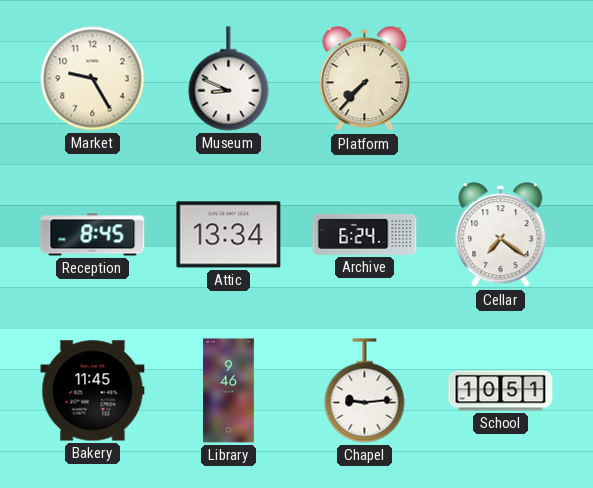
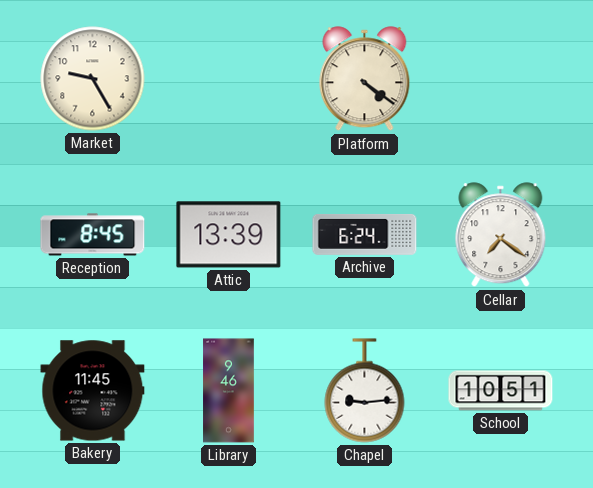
Museum: 8:49 -> none (229, 79)
Platform: 7:37 -> 4:21 (365, 79)
Attic: 13:34 -> 13:39 (229, 235)
